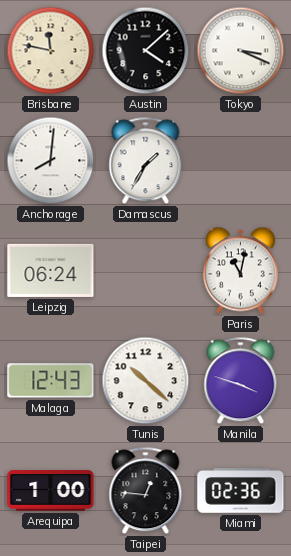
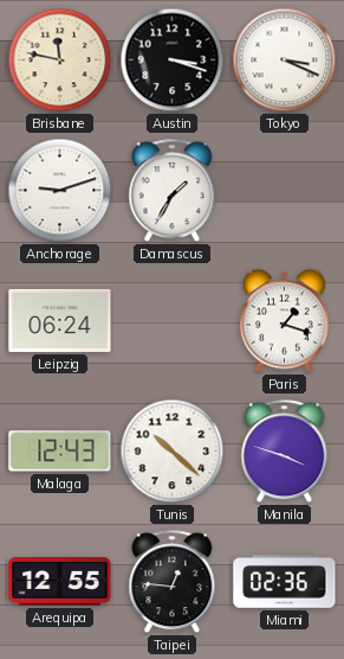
Austin: 4:08 -> 3:18 (173, 60)
Anchorage: 8:01 -> 9:12 (60, 191)
Paris: 11:02 -> 1:18 (284, 321)
Arequipa: 1:00 -> 12:55 (60, 582)
